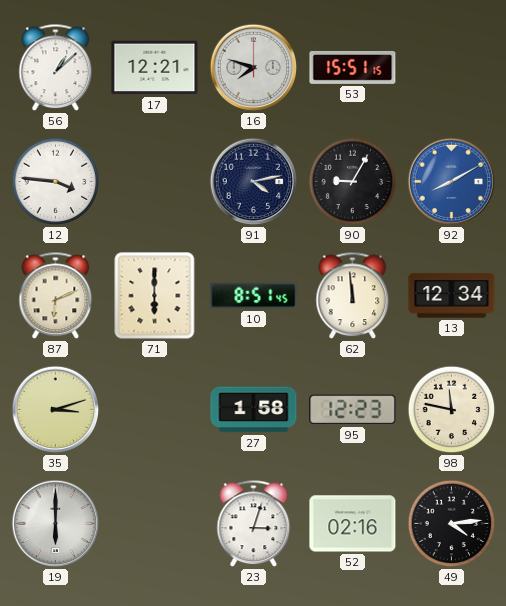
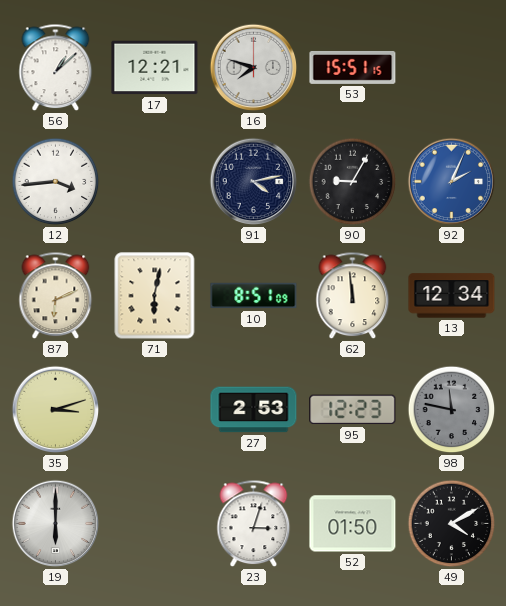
12: 3:46 -> 3:44 (56, 182)
92: 8:10 -> 2:04 (452, 182)
71: 6:00 -> 6:02 (155, 296)
10: 8:51:45 -> 8:51:09 (254, 296)
27: 1:58 -> 2:53 (254, 410)
98 dial: cream -> grey (452, 410)
52: 02:16 -> 01:50 (353, 524)
49: 4:14 -> 4:10 (452, 524)
